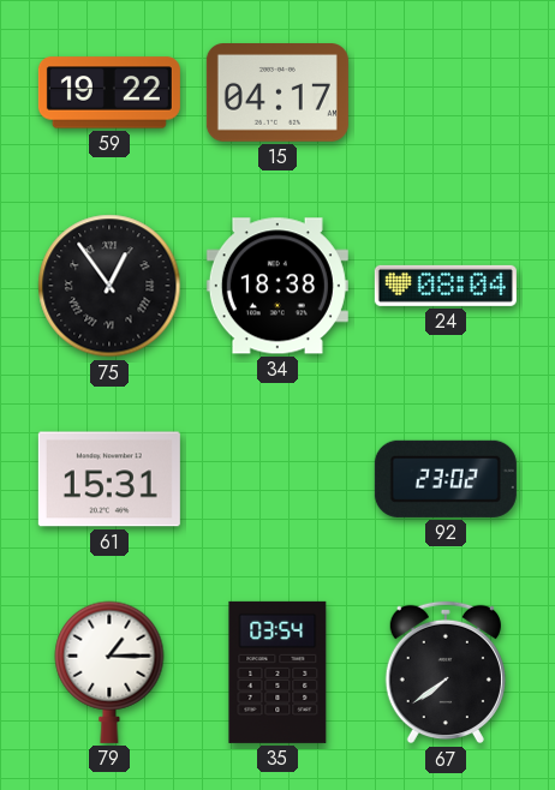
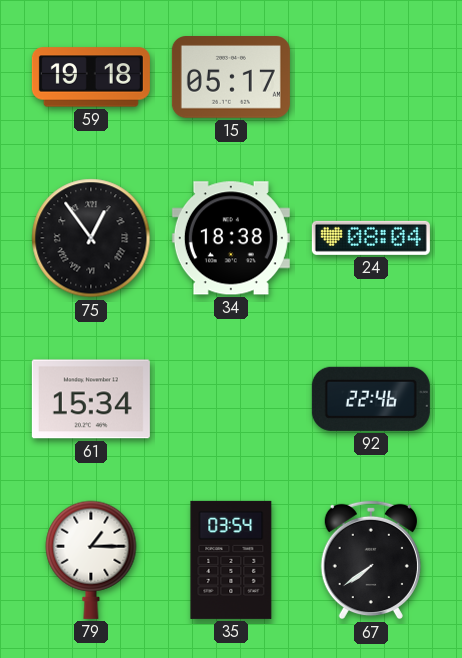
59: 19:22 -> 19:18 (91, 77)
15: 04:17 -> 05:17 (231, 78)
61: 15:31 -> 15:34 (91, 399)
92: 23:02 -> 22:46 (371, 399)
